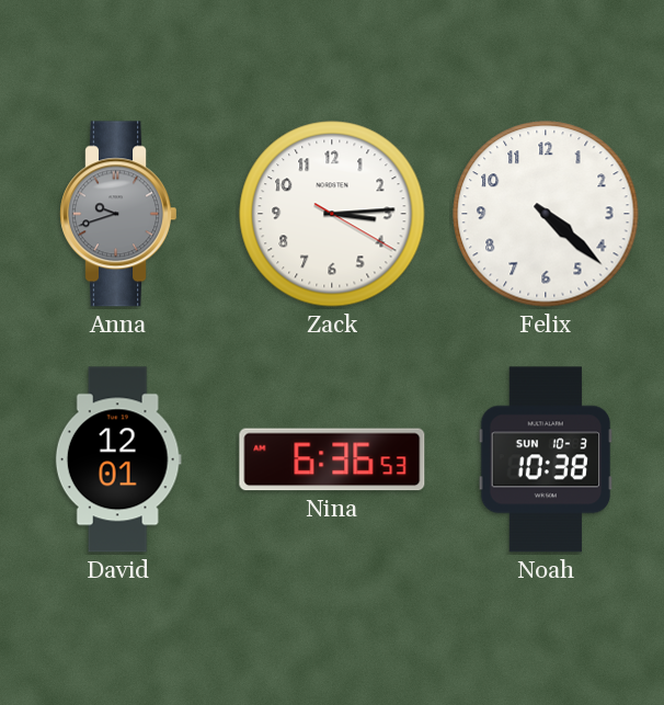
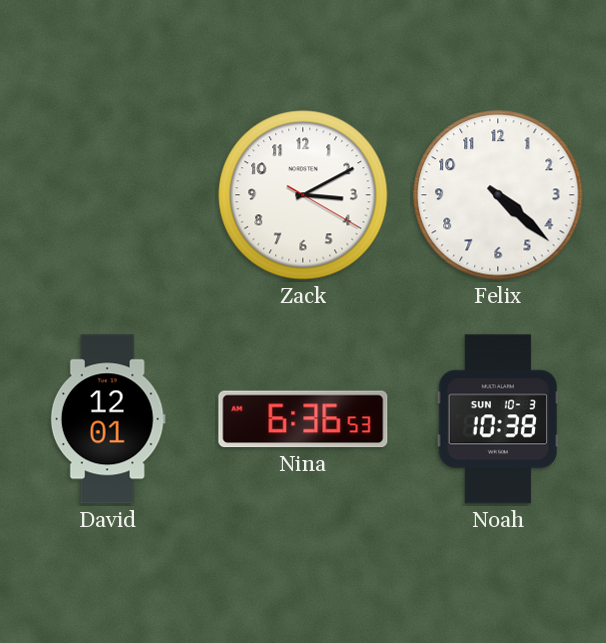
Anna: 9:42 -> none (117, 214)
Zack: 3:14 -> 3:10 (303, 195)
